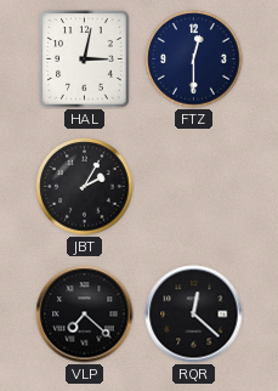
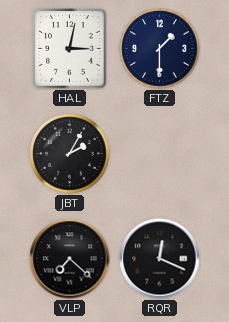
FTZ: 12:30 -> 1:30 (160, 49)
RQR: 12:22 -> 12:19 (160, 259)
